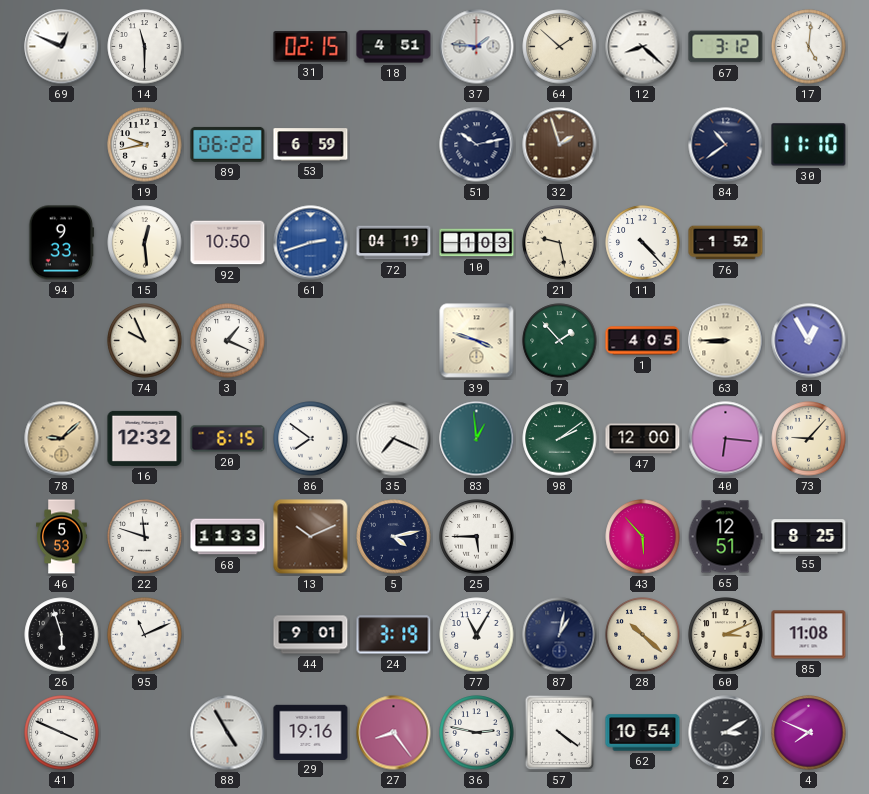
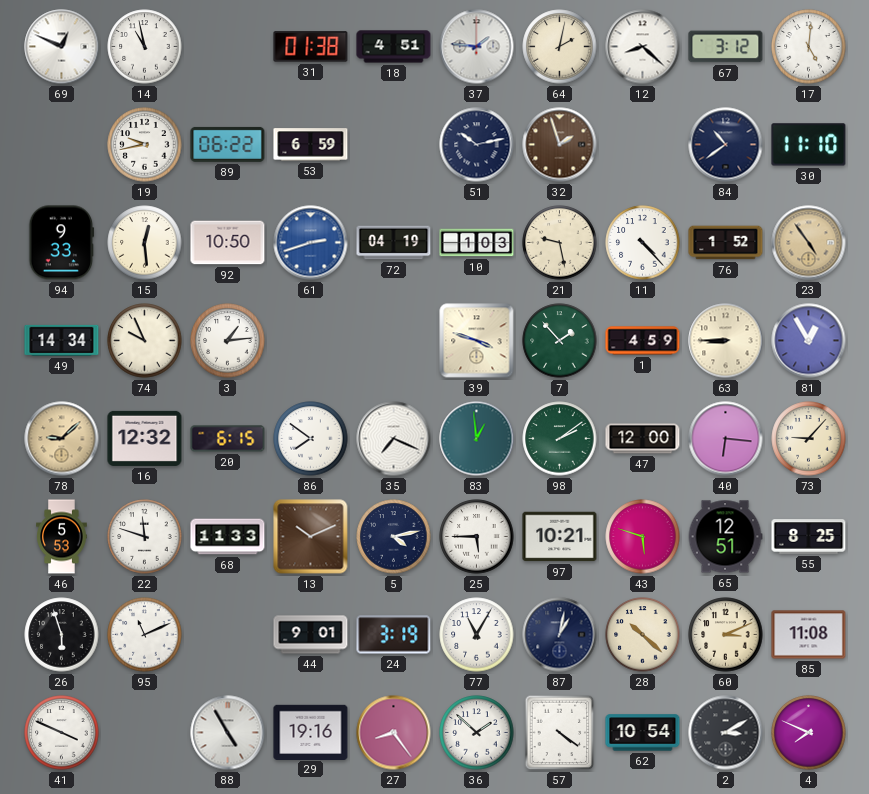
14: 11:30 -> 10:58 (145, 47)
31: 02:15 -> 01:38 (311, 47)
64: 1:52 -> 2:02 (560, 47)
23: none -> 4:54 (809, 243)
49: none -> 14:34 (62, 340)
3: 1:19 -> 1:14 (228, 341)
1: 4:05 -> 4:59 (643, 341)
97: none -> 10:21 (560, 537)
43: 5:53 -> 5:48 (643, 537)
36: 2:47 -> 1:52 (477, 733)
